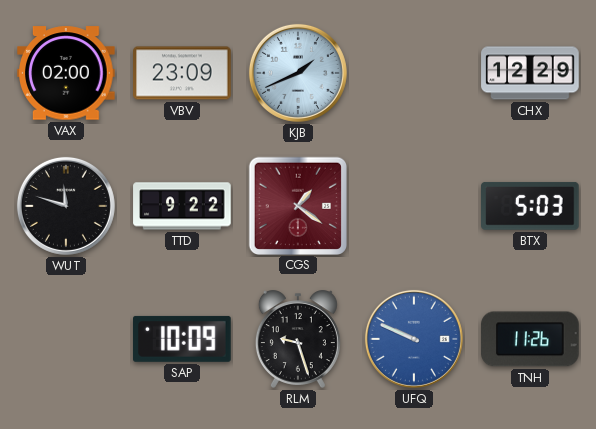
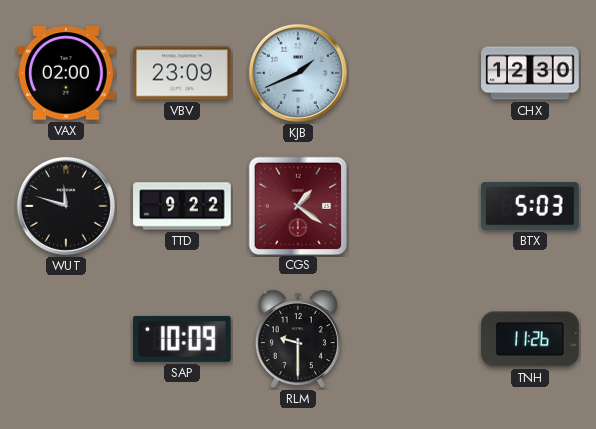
CHX: 12:29 -> 12:30 (530, 73)
RLM: 9:27 -> 9:30 (298, 339)
UFQ: 9:49 -> none (414, 339)
